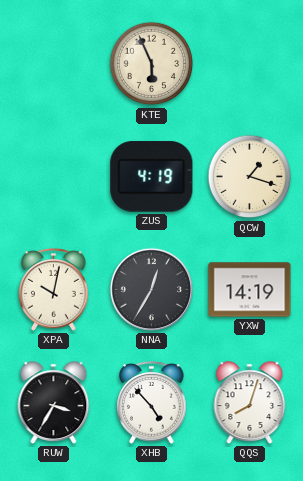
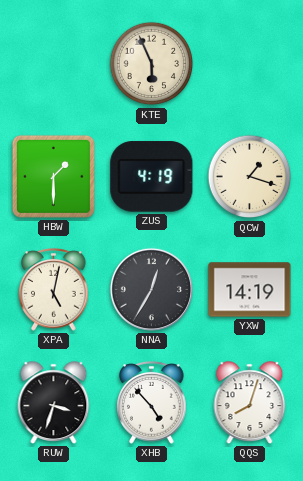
HBW: none -> 1:30 (53, 176)
XPA: 10:02 -> 5:02 (54, 290)
RUW: 3:35 -> 3:33 (54, 403)
